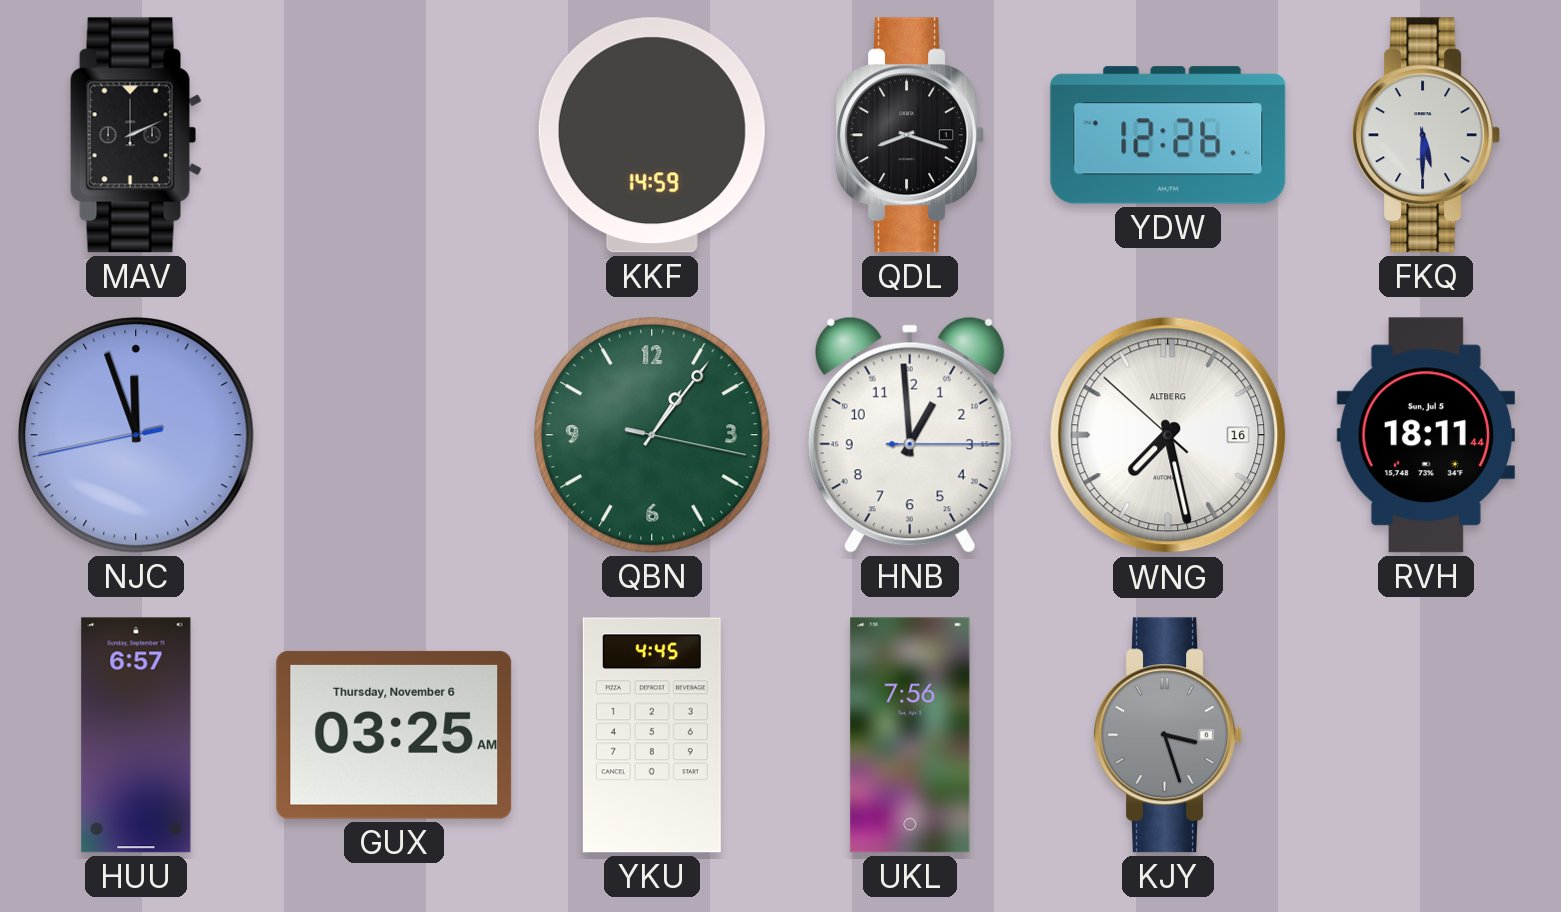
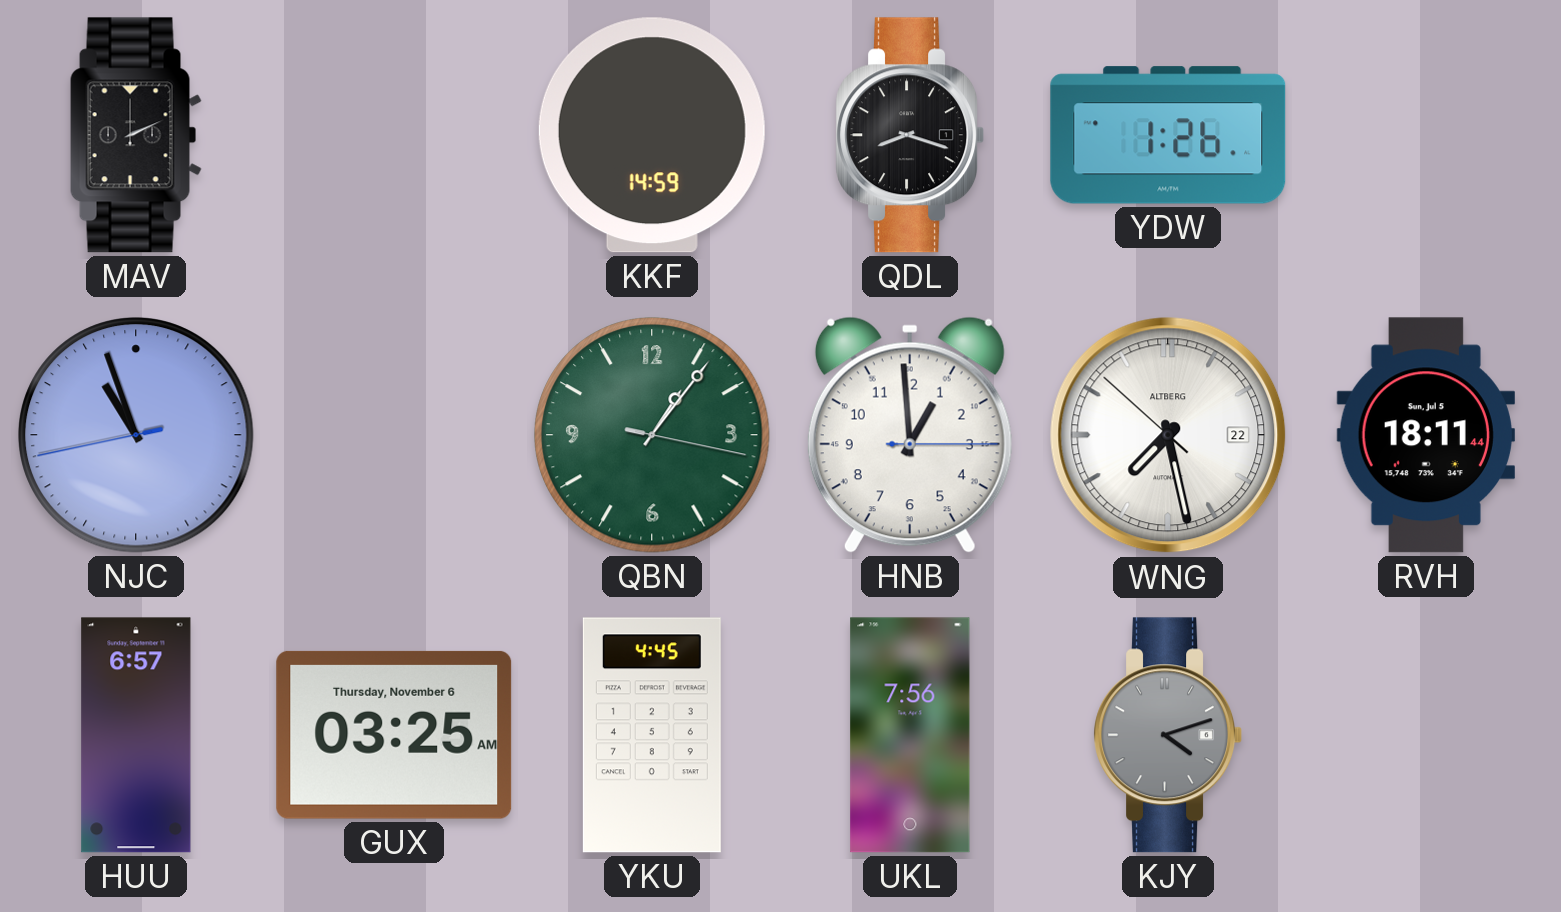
YDW: 12:26 -> 1:26 (1168, 135)
FKQ: 5:30 -> none (1425, 135)
NJC: 11:56 -> 10:56 (136, 435)
WNG date: 16 -> 22 (1168, 435)
KJY: 3:27 -> 4:12 (1167, 735)
